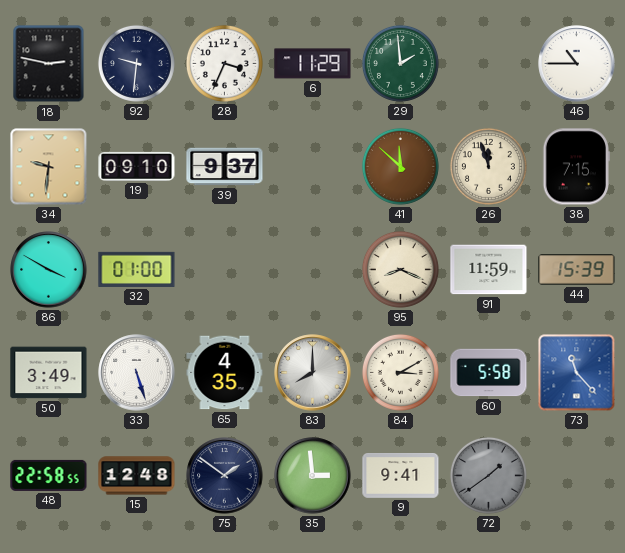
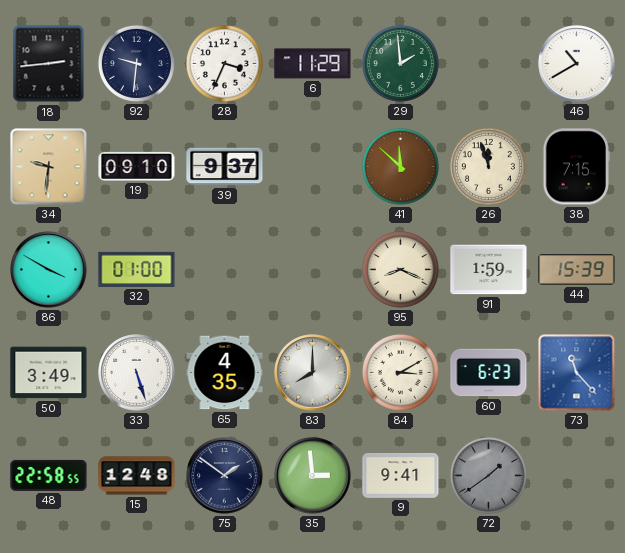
18: 2:47 -> 2:44 (49, 64)
46: 10:45 -> 10:40 (577, 64)
91: 11:59 -> 1:59 (489, 270)
60: 5:58 -> 6:23 (489, 373)
